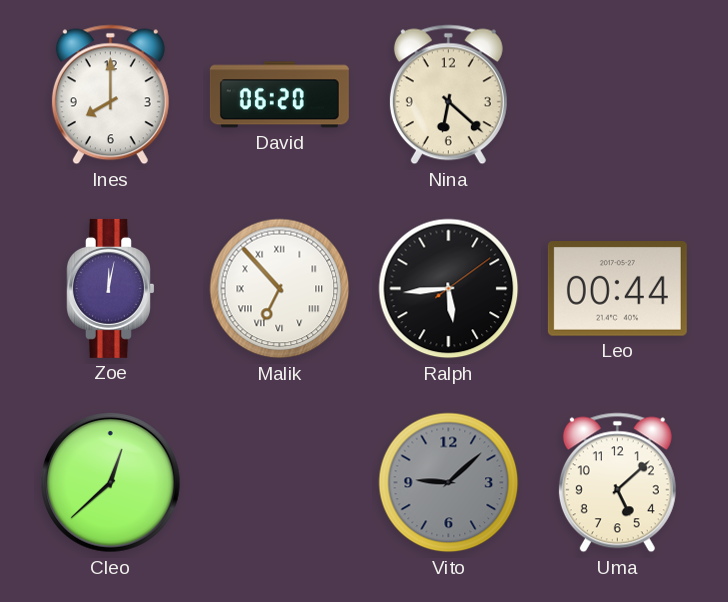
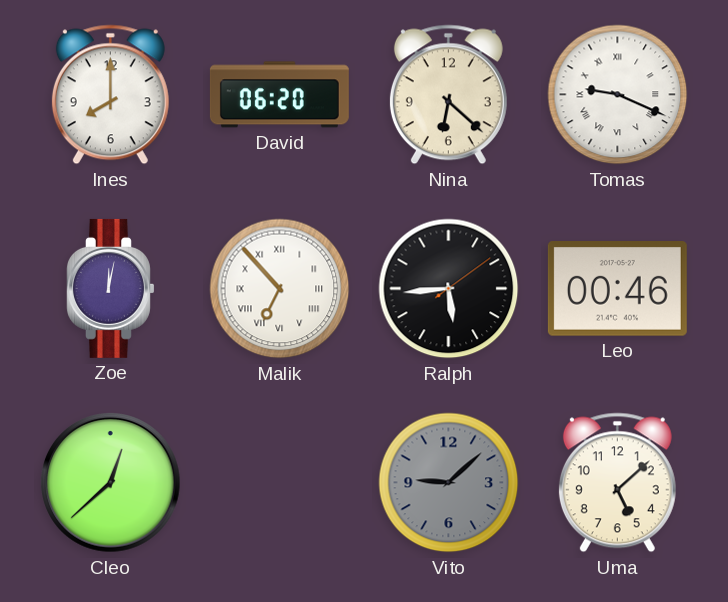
Tomas: none -> 9:19 (618, 95)
Leo: 00:44 -> 00:46 (617, 289)
